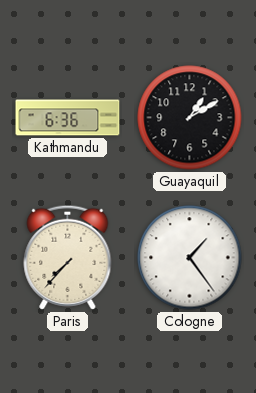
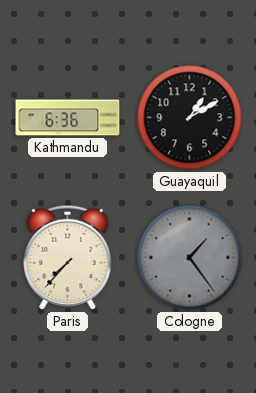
Cologne dial: white -> grey (190, 258)
